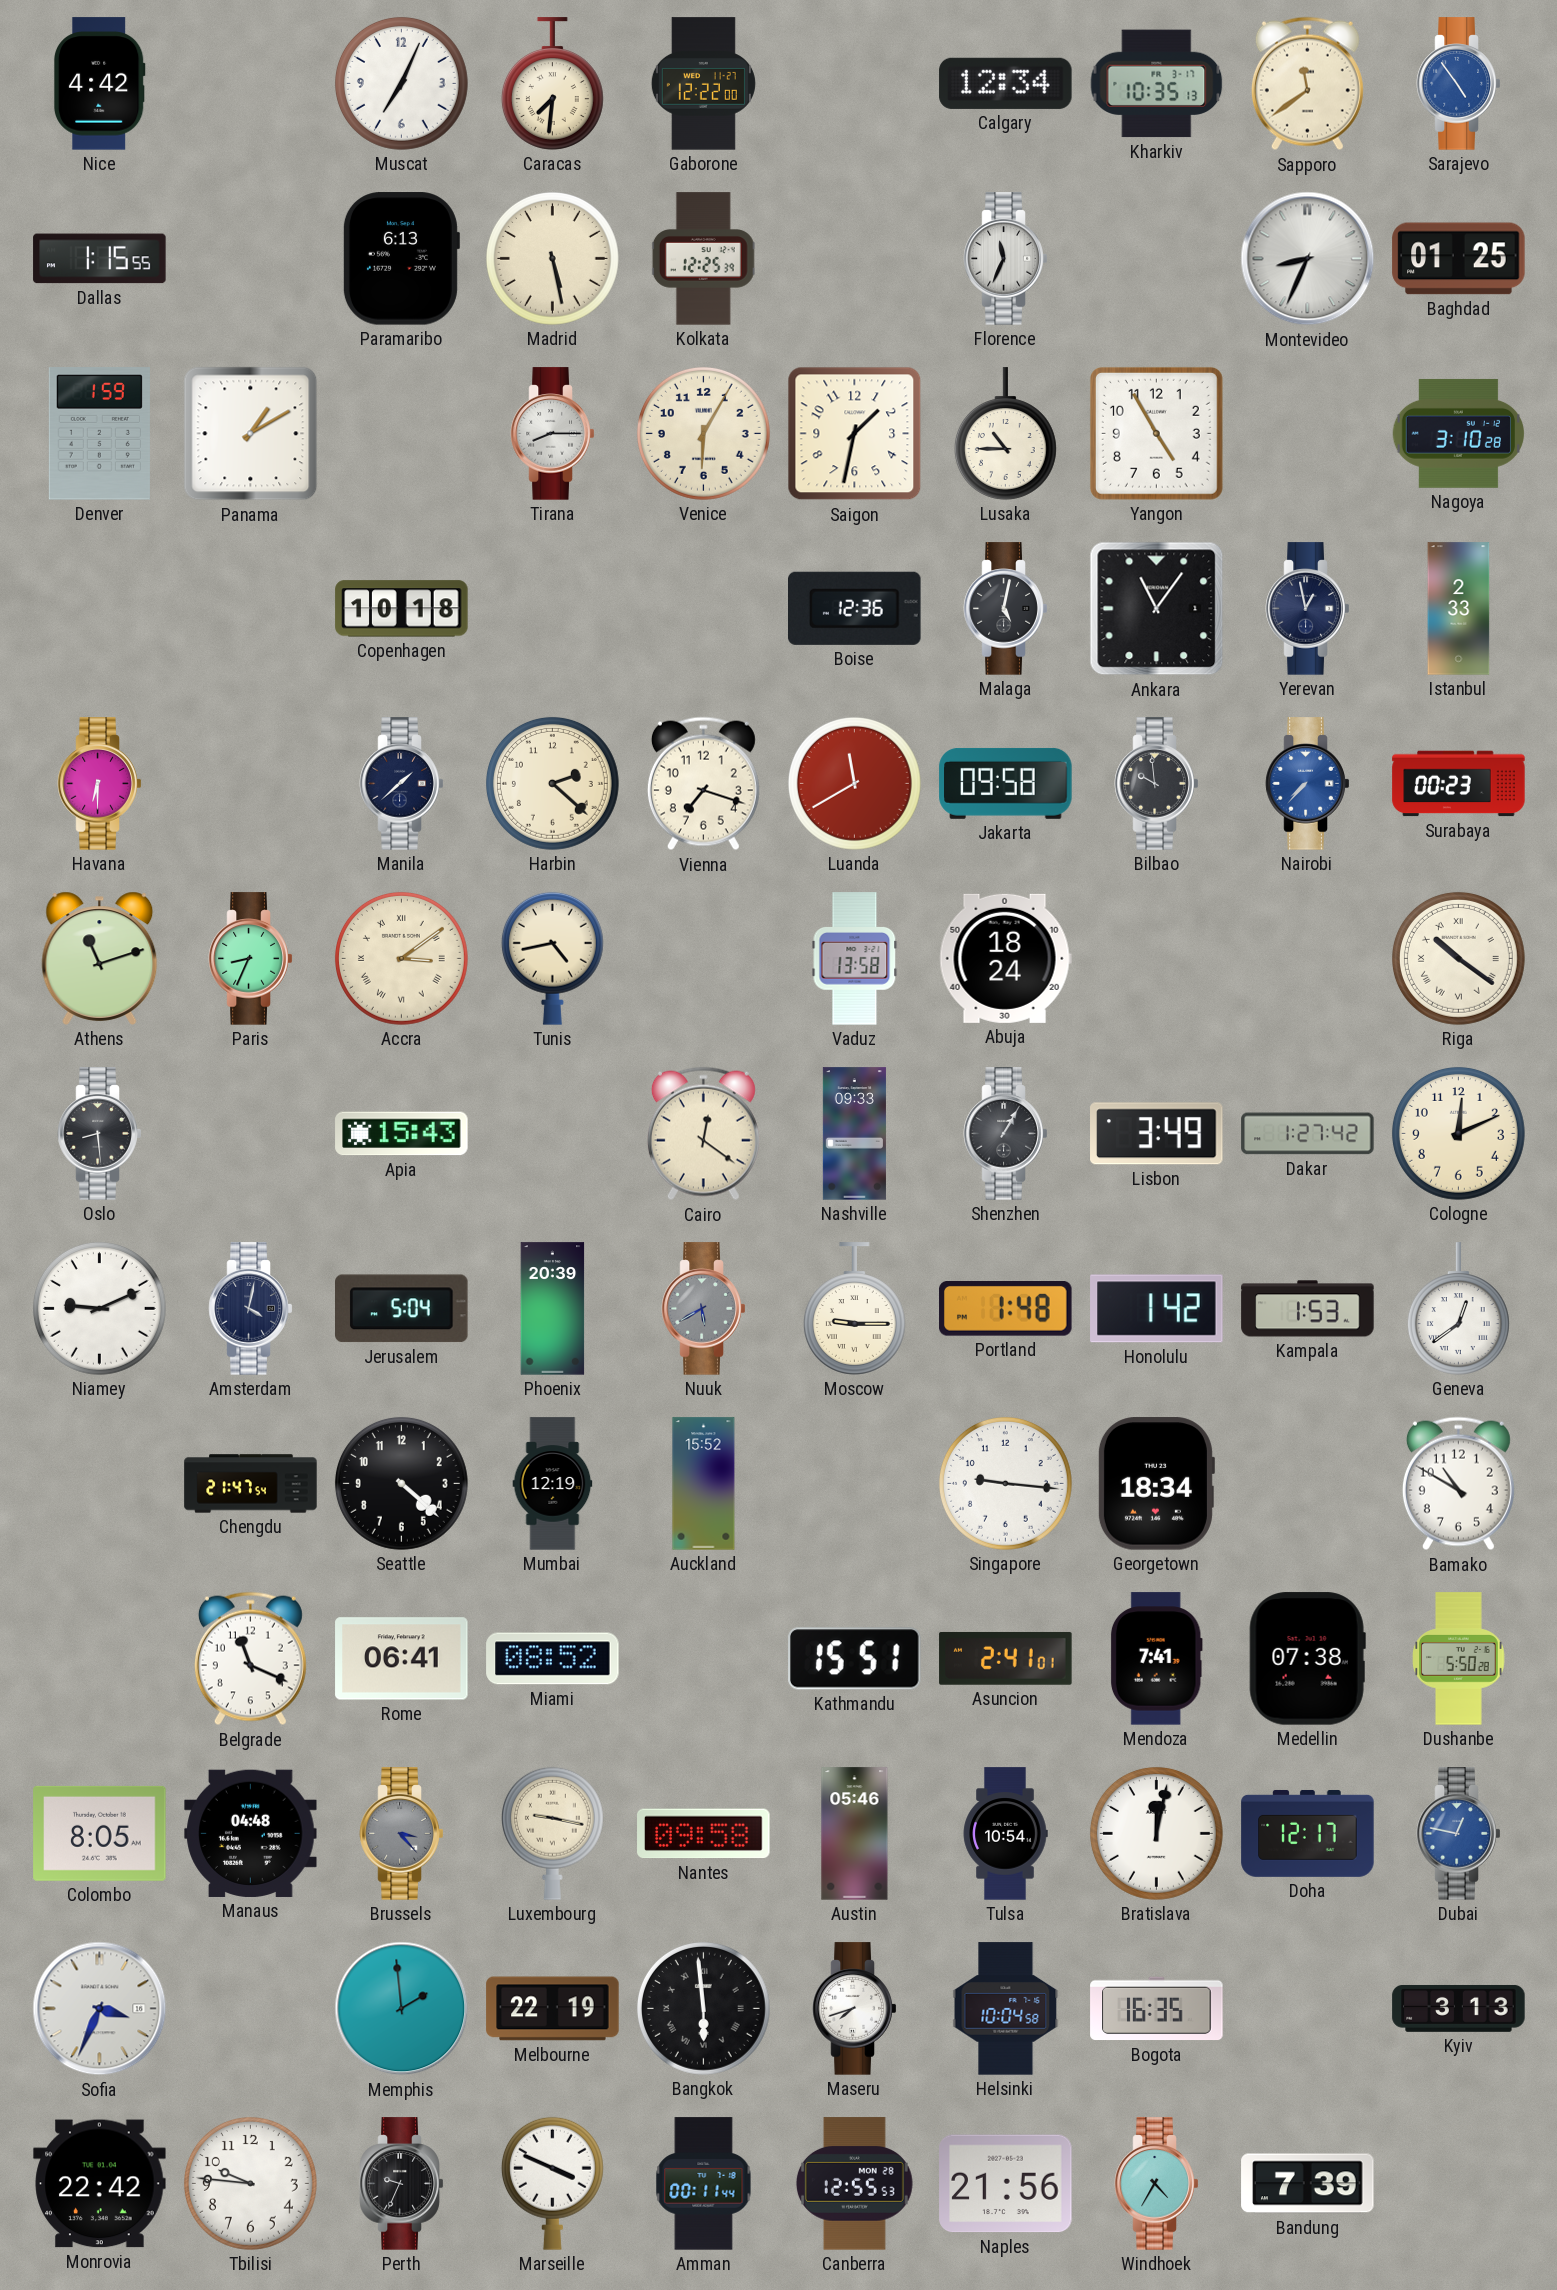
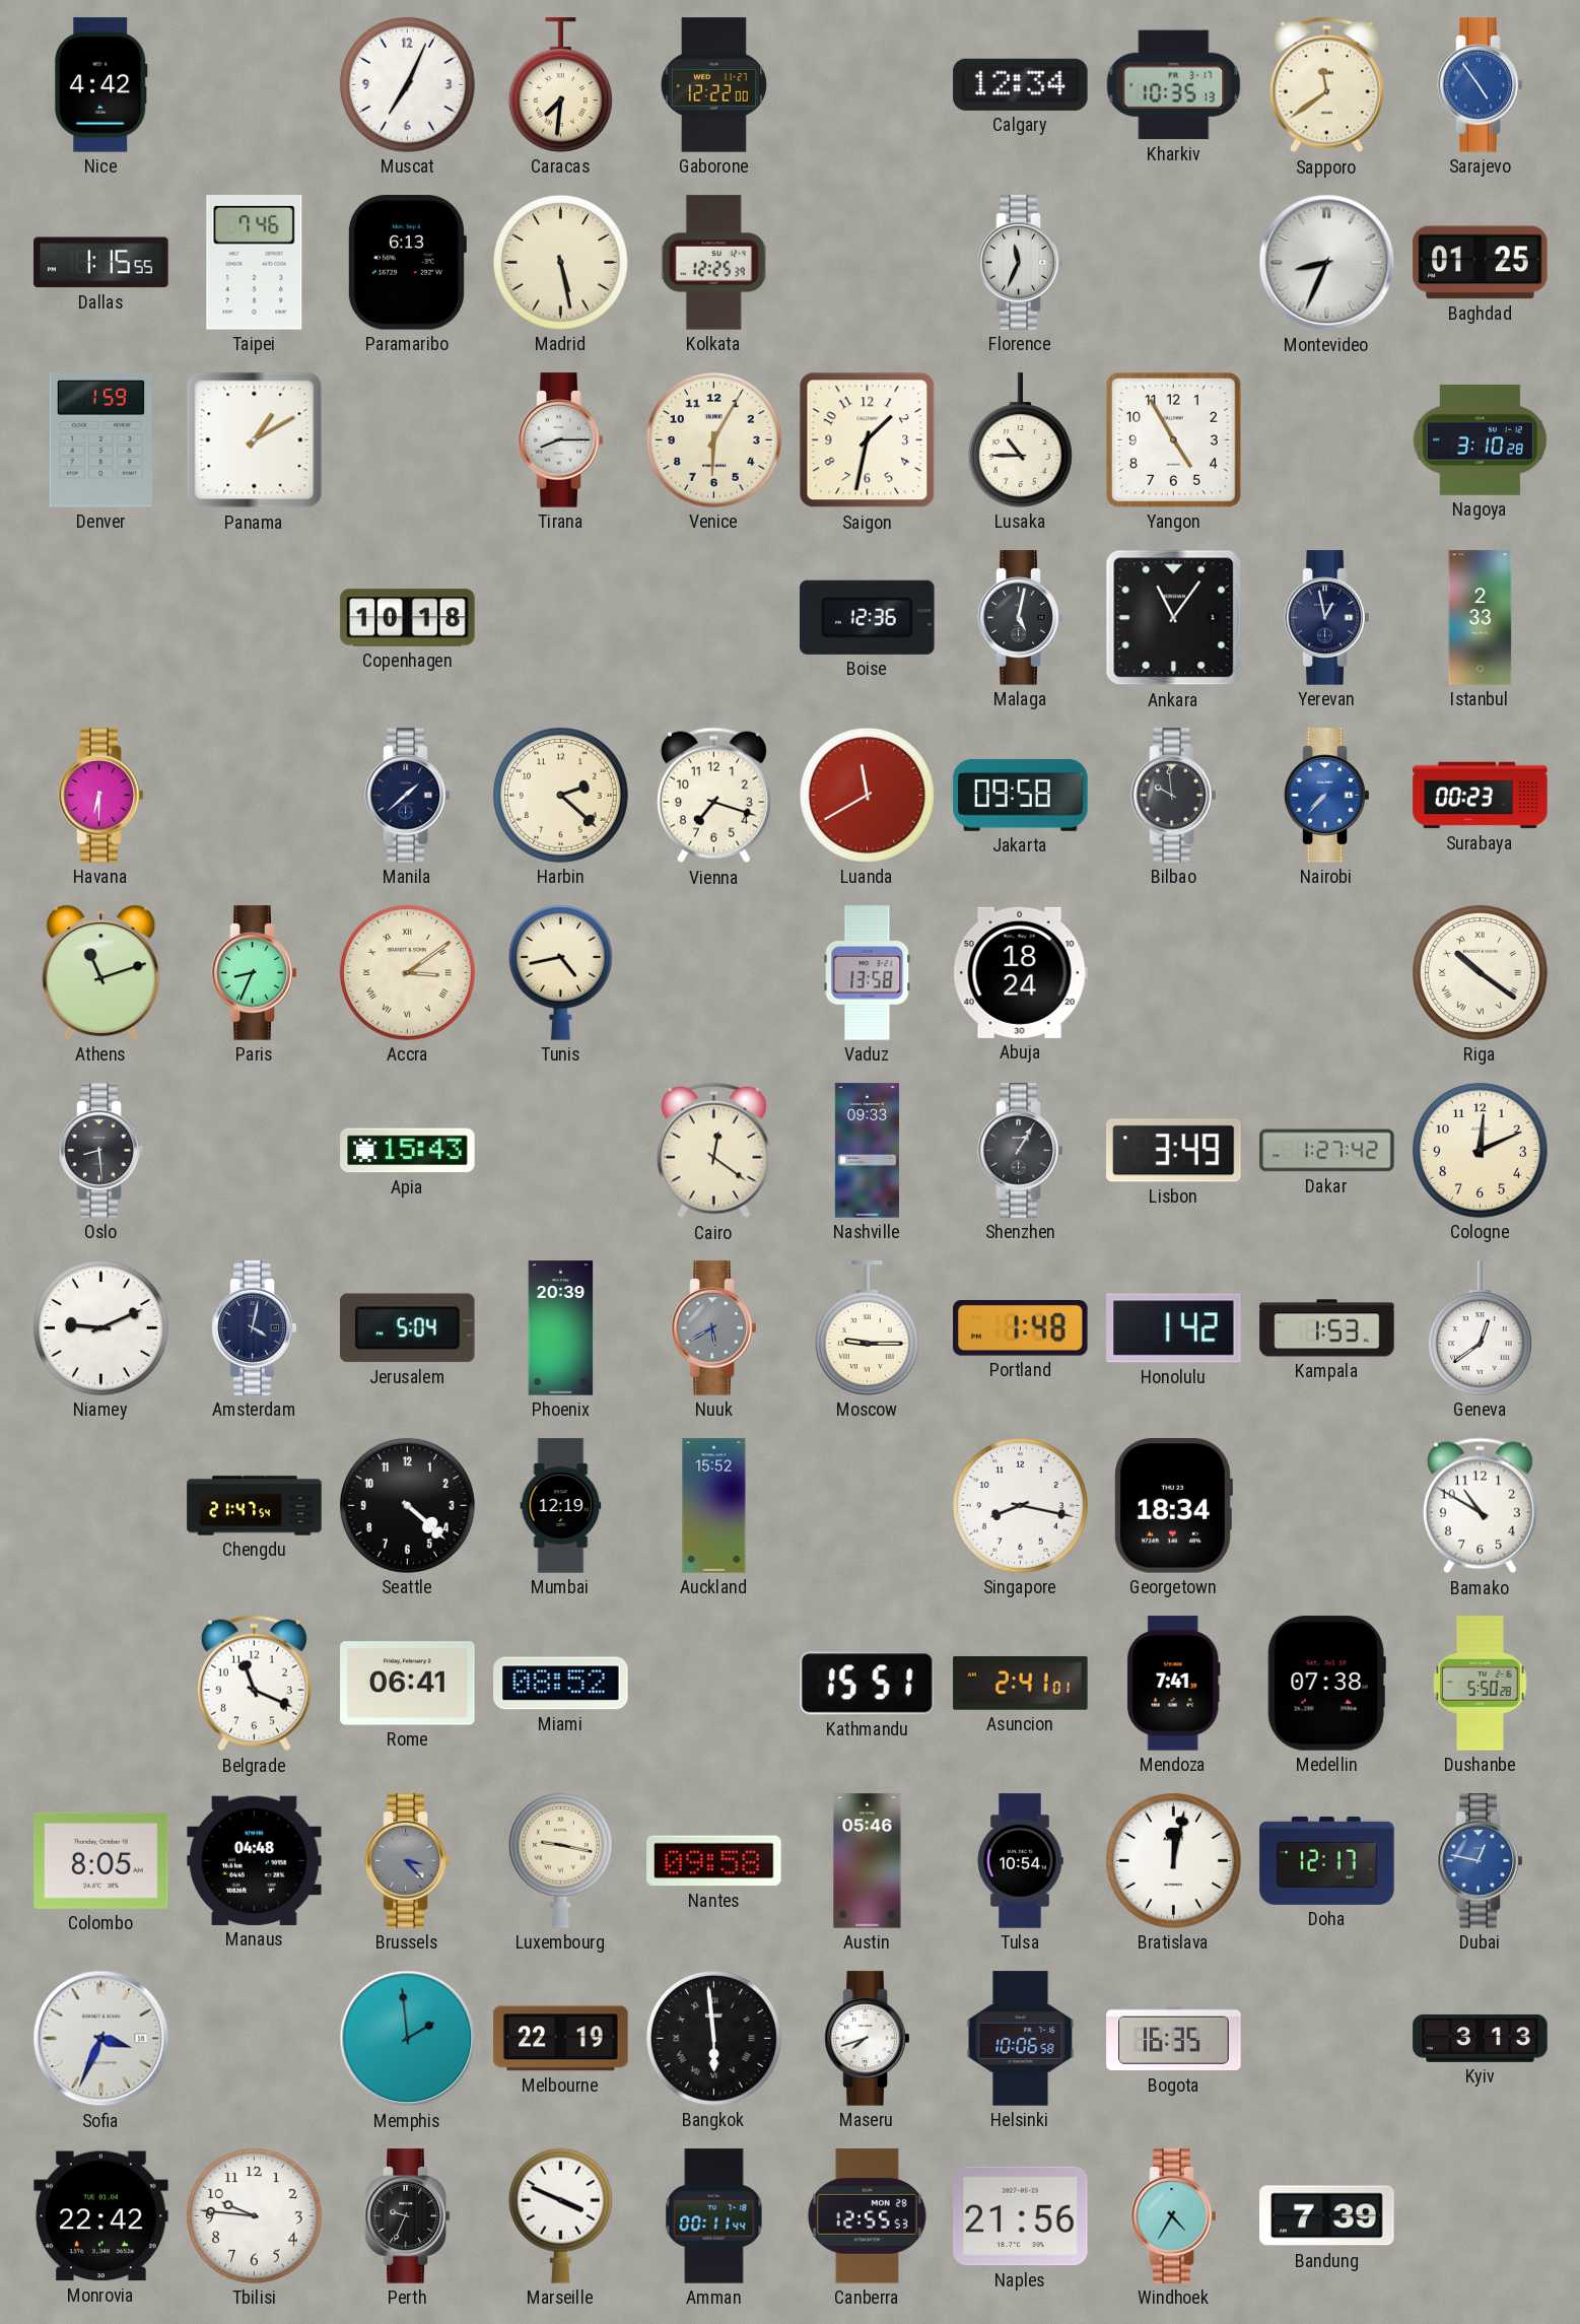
Taipei: none -> 7:46 (255, 263)
Singapore: 9:16 -> 8:17 (1020, 1505)
Helsinki: 10:04 -> 10:06 (1021, 2039)
